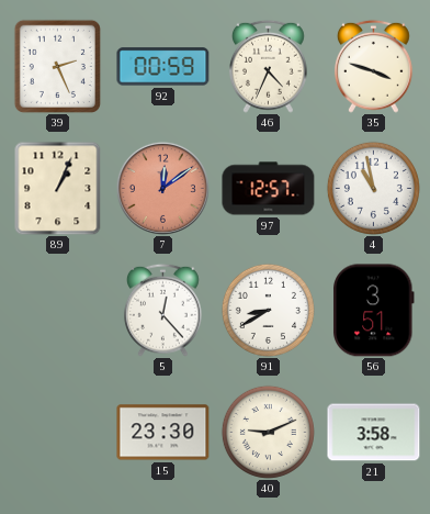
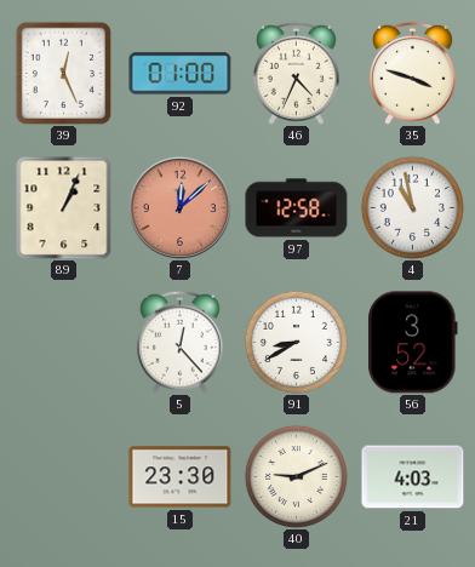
39: 2:26 -> 12:26 (63, 73)
92: 00:59 -> 01:00 (181, 74)
7: 12:09 -> 12:08 (179, 207)
97: 12:57 -> 12:58 (297, 208)
56: 3:51 -> 3:52 (413, 343)
21: 3:58 -> 4:03 (413, 477)
